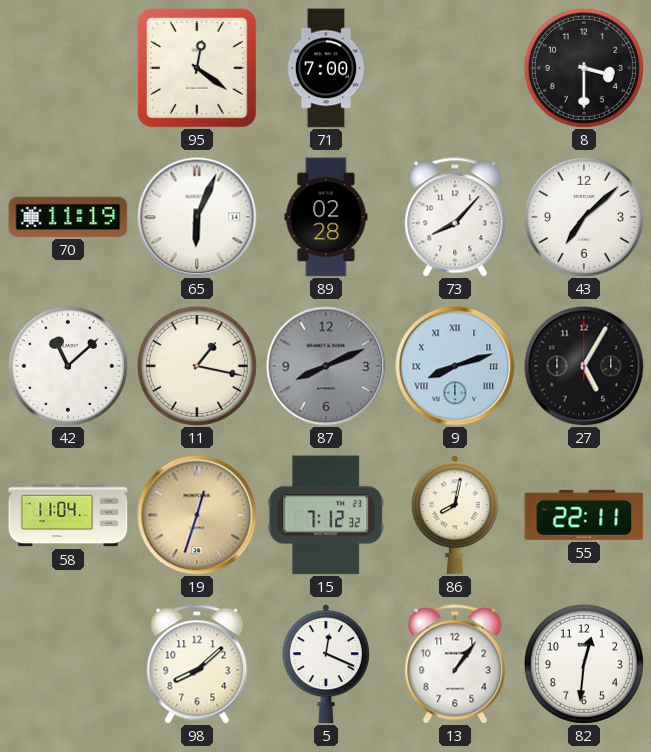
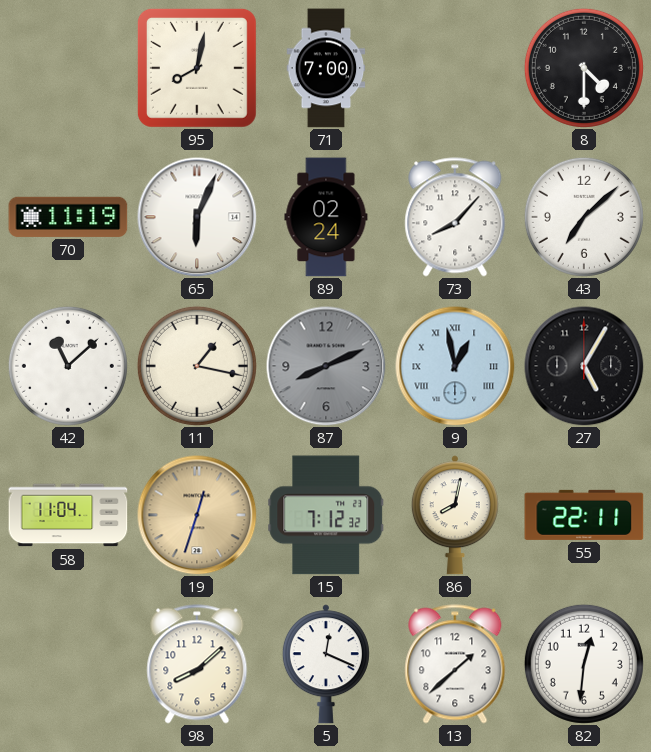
95: 12:21 -> 8:02 (197, 68)
8: 3:30 -> 4:30 (584, 68)
89: 02:28 -> 02:24 (326, 217)
9: 8:12 -> 12:58 (455, 366)
13: 1:06 -> 1:38 (455, 664)
